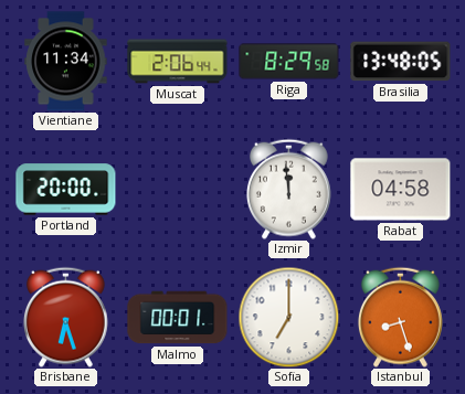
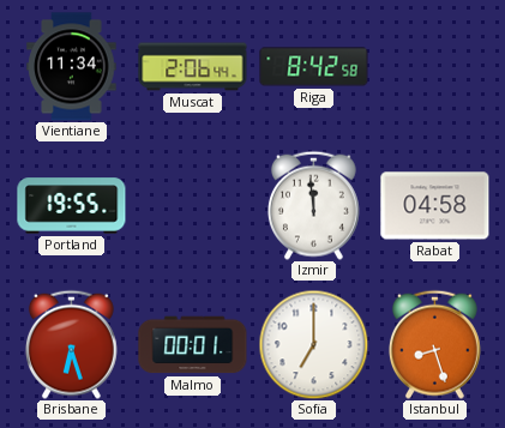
Riga: 8:29 -> 8:42 (314, 67)
Brasilia: 13:48 -> none (401, 62)
Portland: 20:00 -> 19:55 (72, 206)
